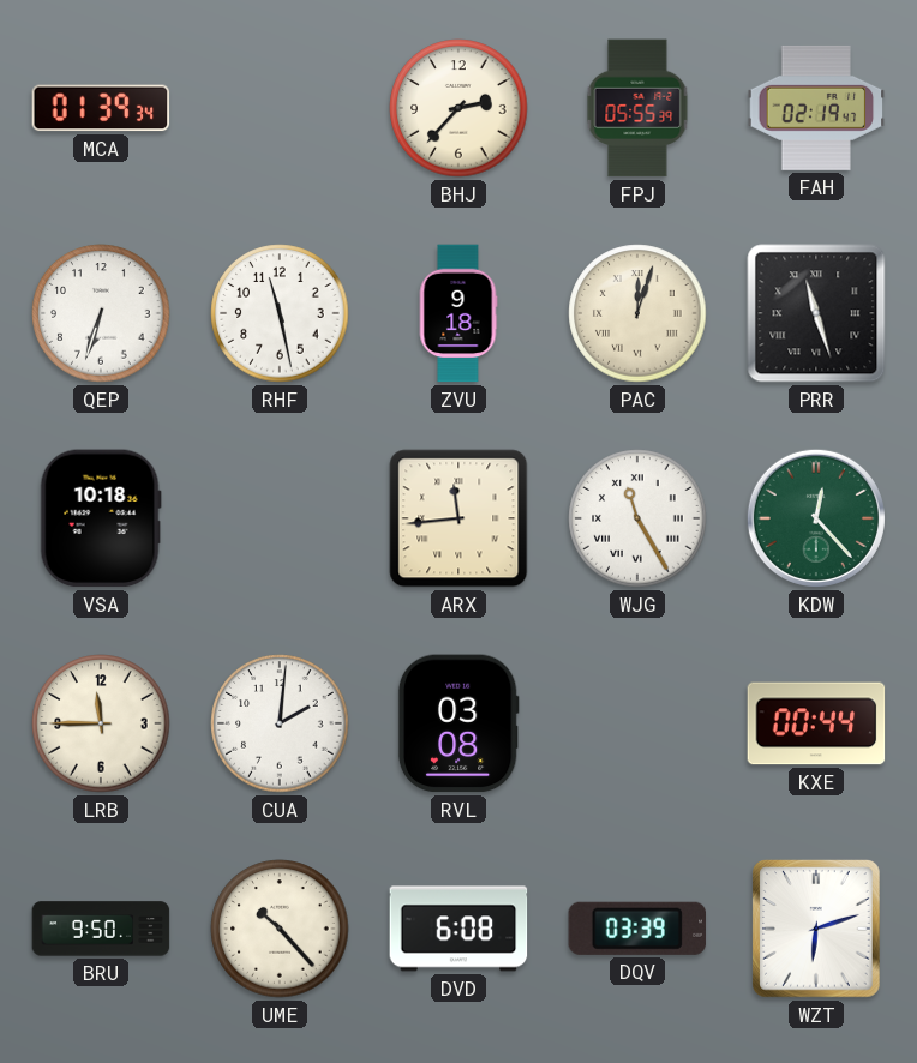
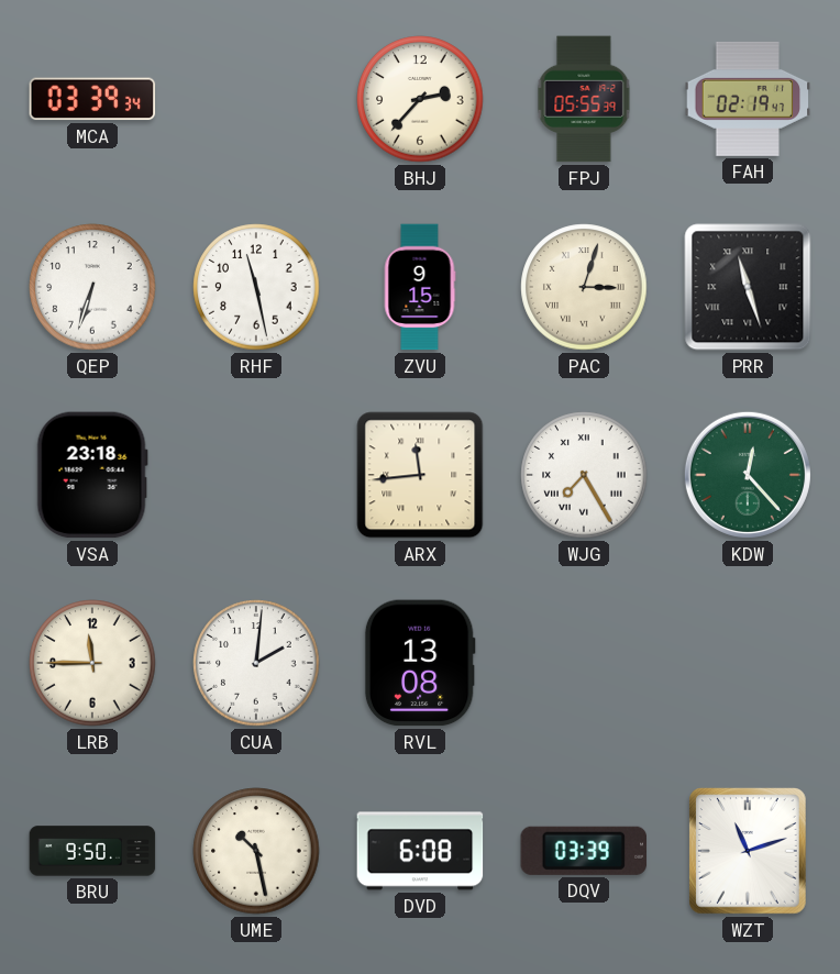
MCA: 01:39 -> 03:39 (92, 99)
ZVU: 9:18 -> 9:15 (420, 287)
PAC: 12:03 -> 3:03 (584, 287)
VSA: 10:18 -> 23:18 (92, 475)
WJG: 11:25 -> 7:25 (584, 475)
RVL: 03:08 -> 13:08 (420, 663)
KXE: 00:44 -> none (816, 723)
UME: 10:23 -> 10:28 (256, 851)
WZT: 6:12 -> 11:12 (749, 851)
